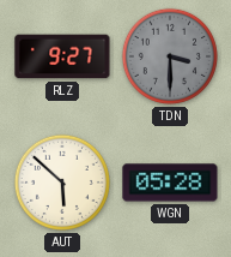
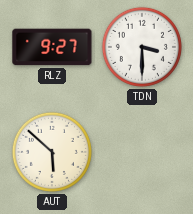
TDN dial: grey -> white (142, 47)
WGN: 05:28 -> none (170, 183)
